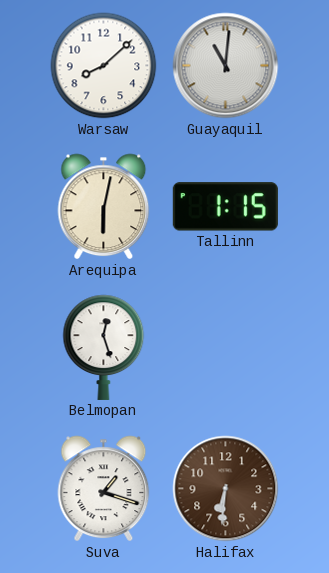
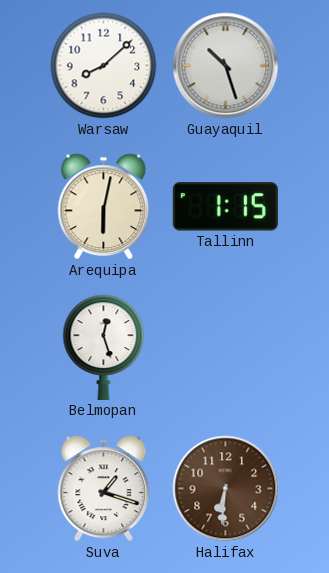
Guayaquil: 11:01 -> 10:27 (226, 66)
